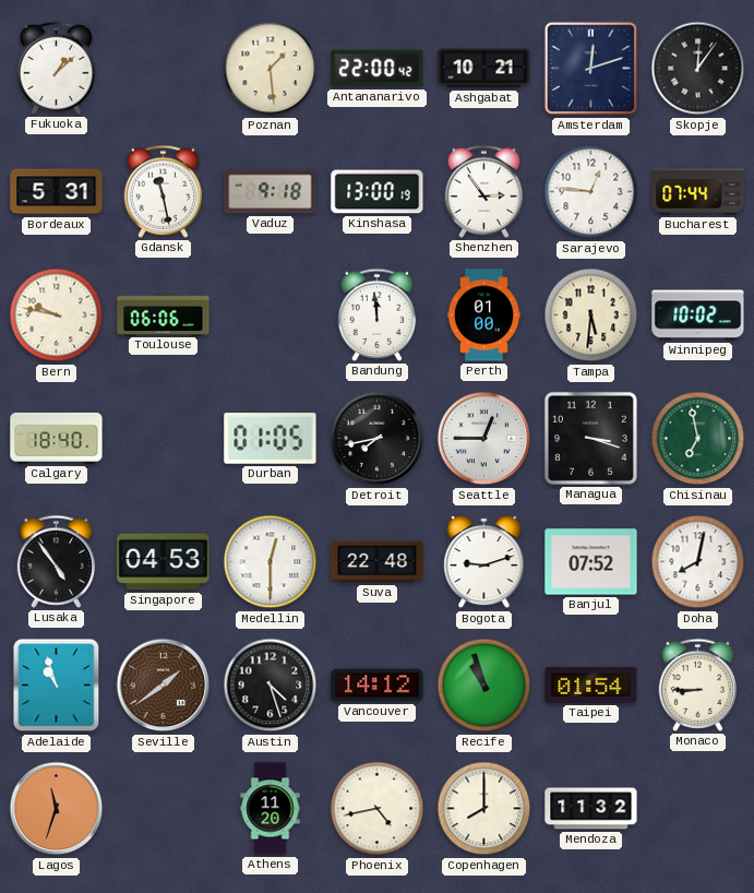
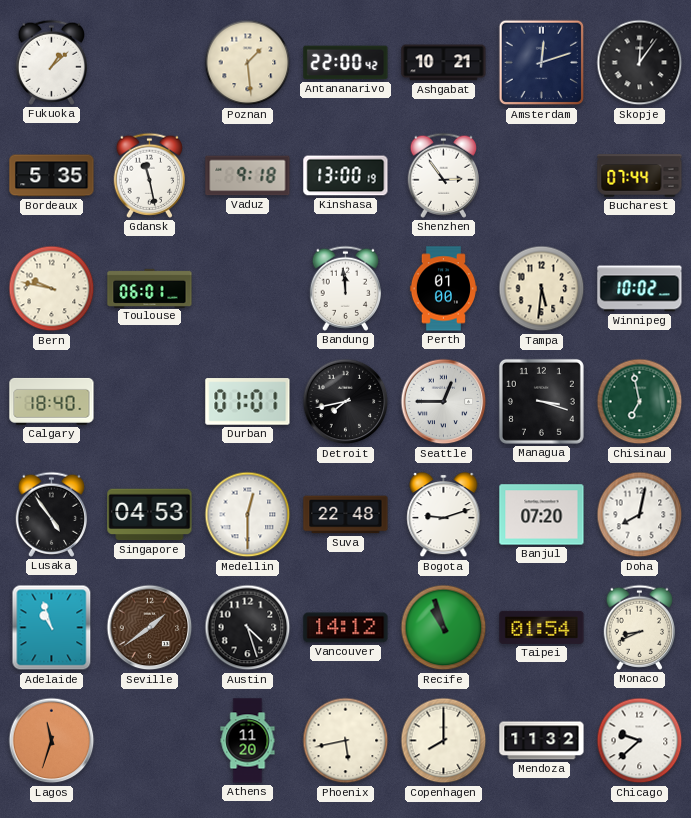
Bordeaux: 5:31 -> 5:35 (52, 176)
Sarajevo: 12:46 -> none (591, 192)
Toulouse: 06:06 -> 06:01 (150, 288)
Durban: 01:05 -> 01:01 (248, 402)
Banjul: 07:52 -> 07:20 (542, 515)
Monaco: 8:45 -> 8:41 (639, 627)
Phoenix: 4:43 -> 5:43 (346, 741)
Chicago: none -> 9:38 (640, 741)
